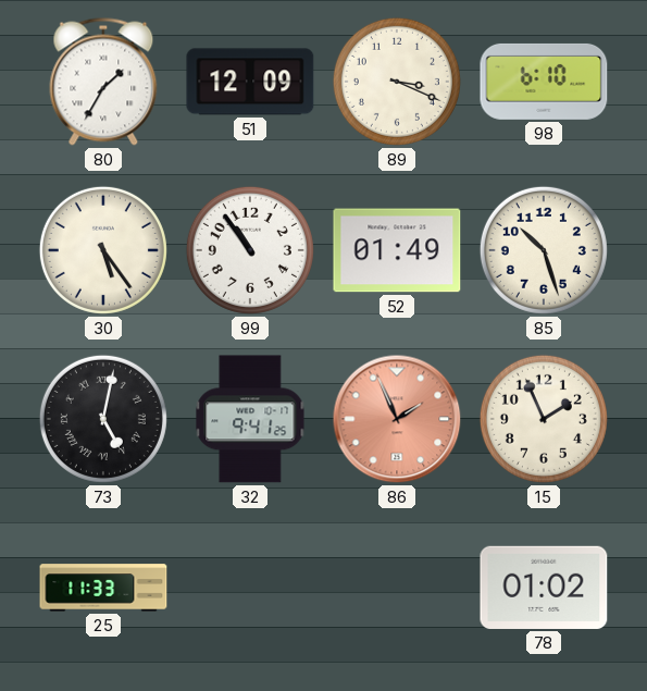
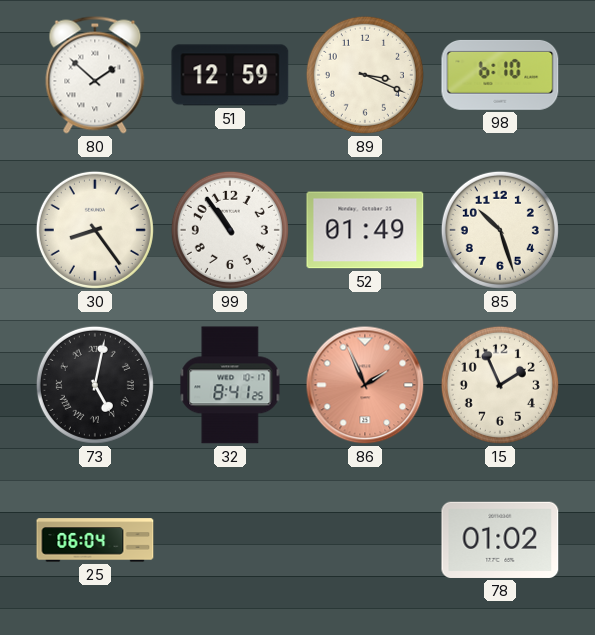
80: 1:35 -> 1:52 (95, 75)
51: 12:09 -> 12:59 (230, 75)
30: 5:24 -> 8:24 (95, 230)
32: 9:41 -> 8:41 (230, 385)
25: 11:33 -> 06:04 (95, 540)
